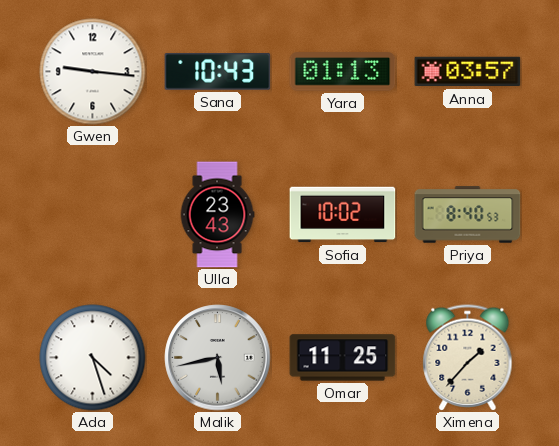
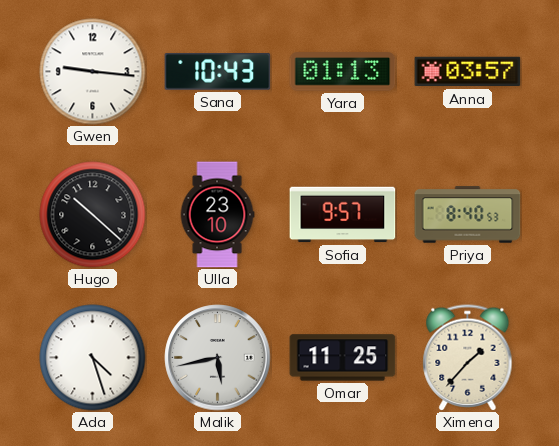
Hugo: none -> 10:22 (93, 215)
Ulla: 23:43 -> 23:10 (217, 215)
Sofia: 10:02 -> 9:57 (343, 215)
